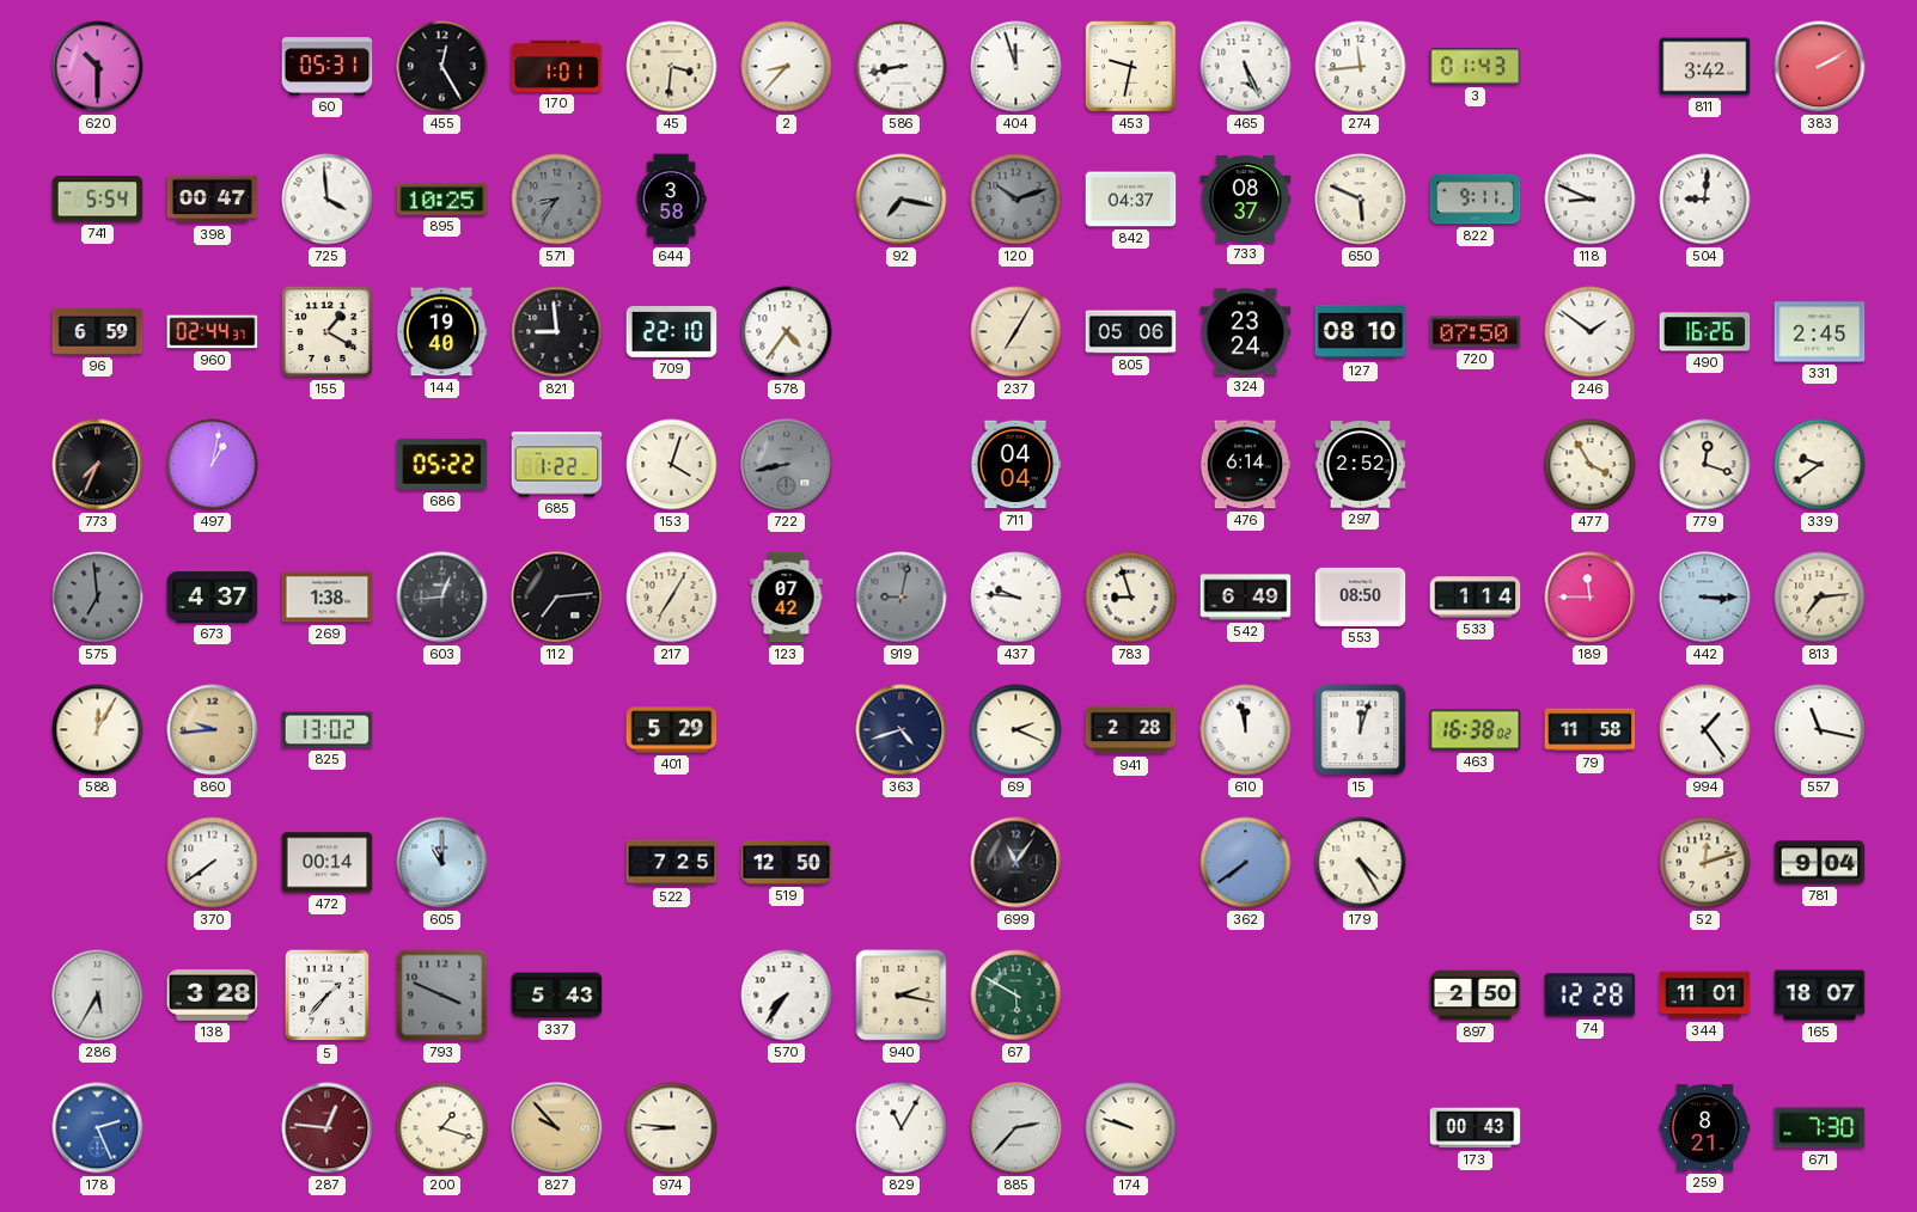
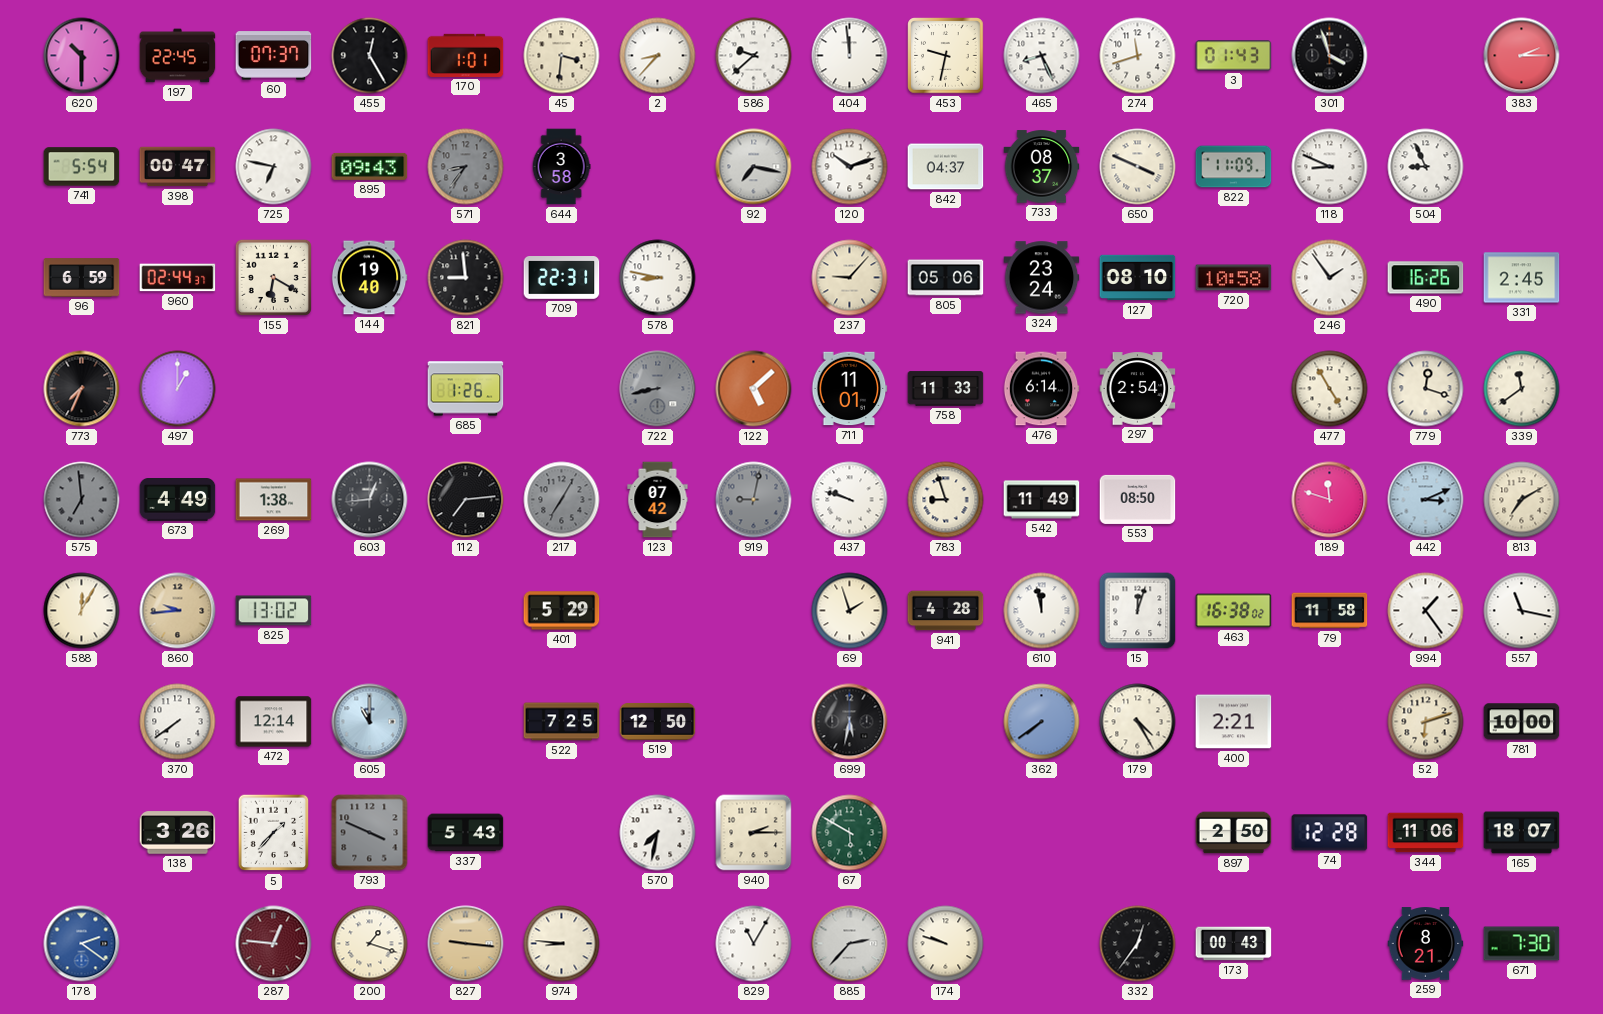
197: none -> 22:45 (178, 56)
60: 05:31 -> 07:37 (274, 56)
586: 8:43 -> 9:38 (754, 56)
404: 11:57 -> 11:59 (850, 56)
465: 5:26 -> 8:26 (1042, 56)
274: 11:44 -> 11:42 (1138, 56)
301: none -> 3:57 (1330, 56)
811: 3:42 -> none (1705, 67)
383: 2:10 -> 2:15 (1522, 56)
725: 3:59 -> 6:47 (274, 167)
895: 10:25 -> 09:43 (370, 166)
120 dial: grey -> white (850, 167)
650: 5:49 -> 3:49 (1138, 167)
822: 9:11 -> 11:09 (1234, 167)
504: 9:01 -> 8:56 (1426, 167)
155: 1:20 -> 6:20 (273, 277)
709: 22:10 -> 22:31 (562, 278)
578: 4:36 -> 8:47 (658, 278)
237: 7:05 -> 9:07 (850, 278)
720: 07:50 -> 10:58 (1234, 278)
246: 1:51 -> 1:54 (1330, 278)
497: 1:02 -> 1:00 (178, 389)
686: 05:22 -> none (442, 464)
685: 1:22 -> 1:26 (466, 389)
153: 4:03 -> none (672, 465)
122: none -> 5:08 (754, 389)
711: 04:04 -> 11:01 (849, 389)
758: none -> 11:33 (946, 389)
297: 2:52 -> 2:54 (1138, 389)
477: 3:55 -> 4:55 (1330, 389)
339: 9:39 -> 11:39 (1522, 389)
673: 4:37 -> 4:49 (178, 500)
217 dial: cream -> grey (562, 500)
437: 9:46 -> 9:48 (850, 500)
542: 6:49 -> 11:49 (1042, 500)
533: 1:14 -> none (1476, 598)
189: 11:45 -> 11:48 (1330, 500)
442: 3:15 -> 3:11 (1426, 500)
813: 7:14 -> 7:10 (1522, 500)
363: 4:42 -> none (902, 730)
69: 2:19 -> 1:57 (850, 611)
941: 2:28 -> 4:28 (946, 611)
472: 00:14 -> 12:14 (274, 722)
699: 11:06 -> 5:32 (850, 722)
400: none -> 2:21 (1234, 722)
52: 12:12 -> 6:12 (1426, 722)
781: 9:04 -> 10:00 (1522, 722)
286: 5:35 -> none (98, 996)
138: 3:28 -> 3:26 (178, 833)
570: 7:36 -> 7:32 (658, 833)
940: 2:17 -> 2:15 (754, 833)
344: 11:01 -> 11:06 (1426, 833)
178: 2:26 -> 2:21 (82, 944)
827: 9:53 -> 9:16 (466, 944)
332: none -> 12:36 (1138, 944)
